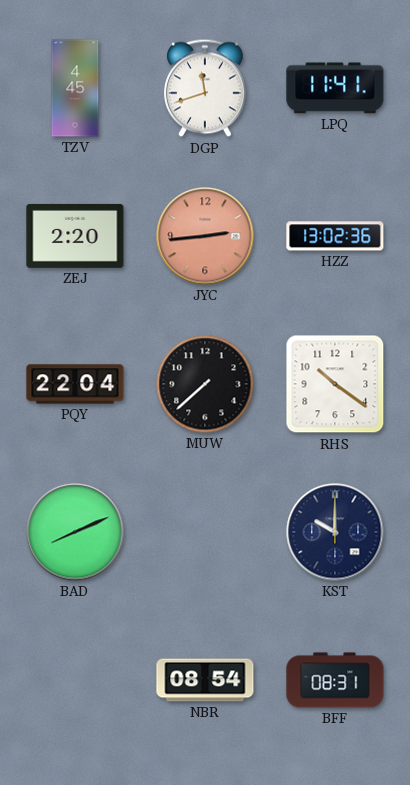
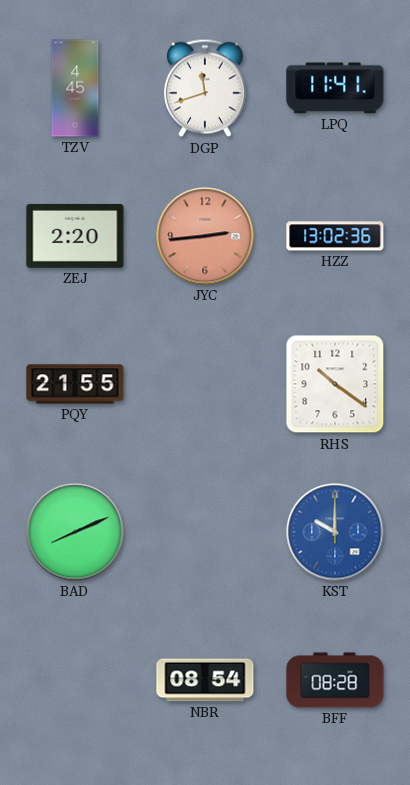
PQY: 22:04 -> 21:55 (75, 384)
MUW: 7:38 -> none (205, 384)
KST dial: navy -> blue (335, 532)
BFF: 08:31 -> 08:28 (335, 680)
